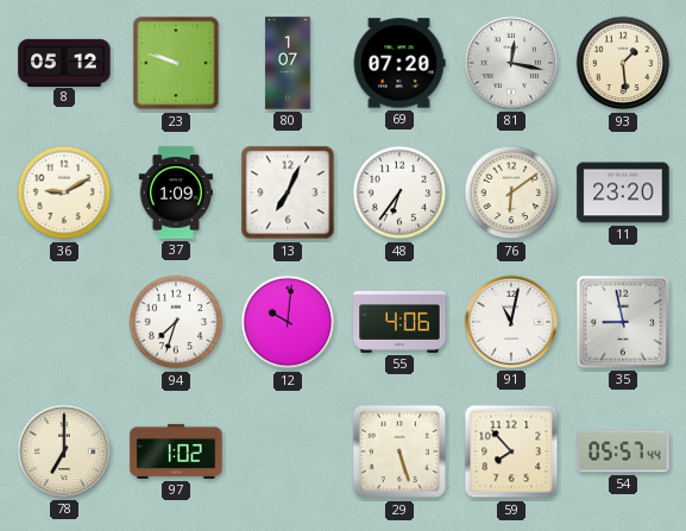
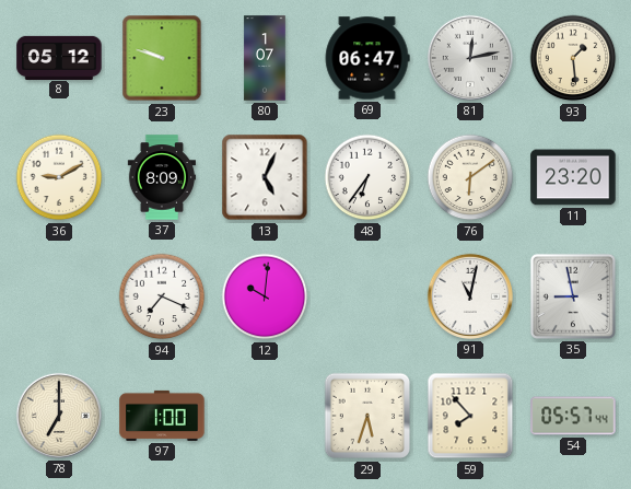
69: 07:20 -> 06:47 (367, 58)
81: 12:17 -> 12:13 (470, 58)
37: 1:09 -> 8:09 (161, 177)
13: 7:04 -> 5:04 (265, 177)
94: 7:33 -> 7:19 (162, 296)
55: 4:06 -> none (399, 322)
97: 1:02 -> 1:00 (162, 416)
29: 5:27 -> 5:33 (367, 416)
